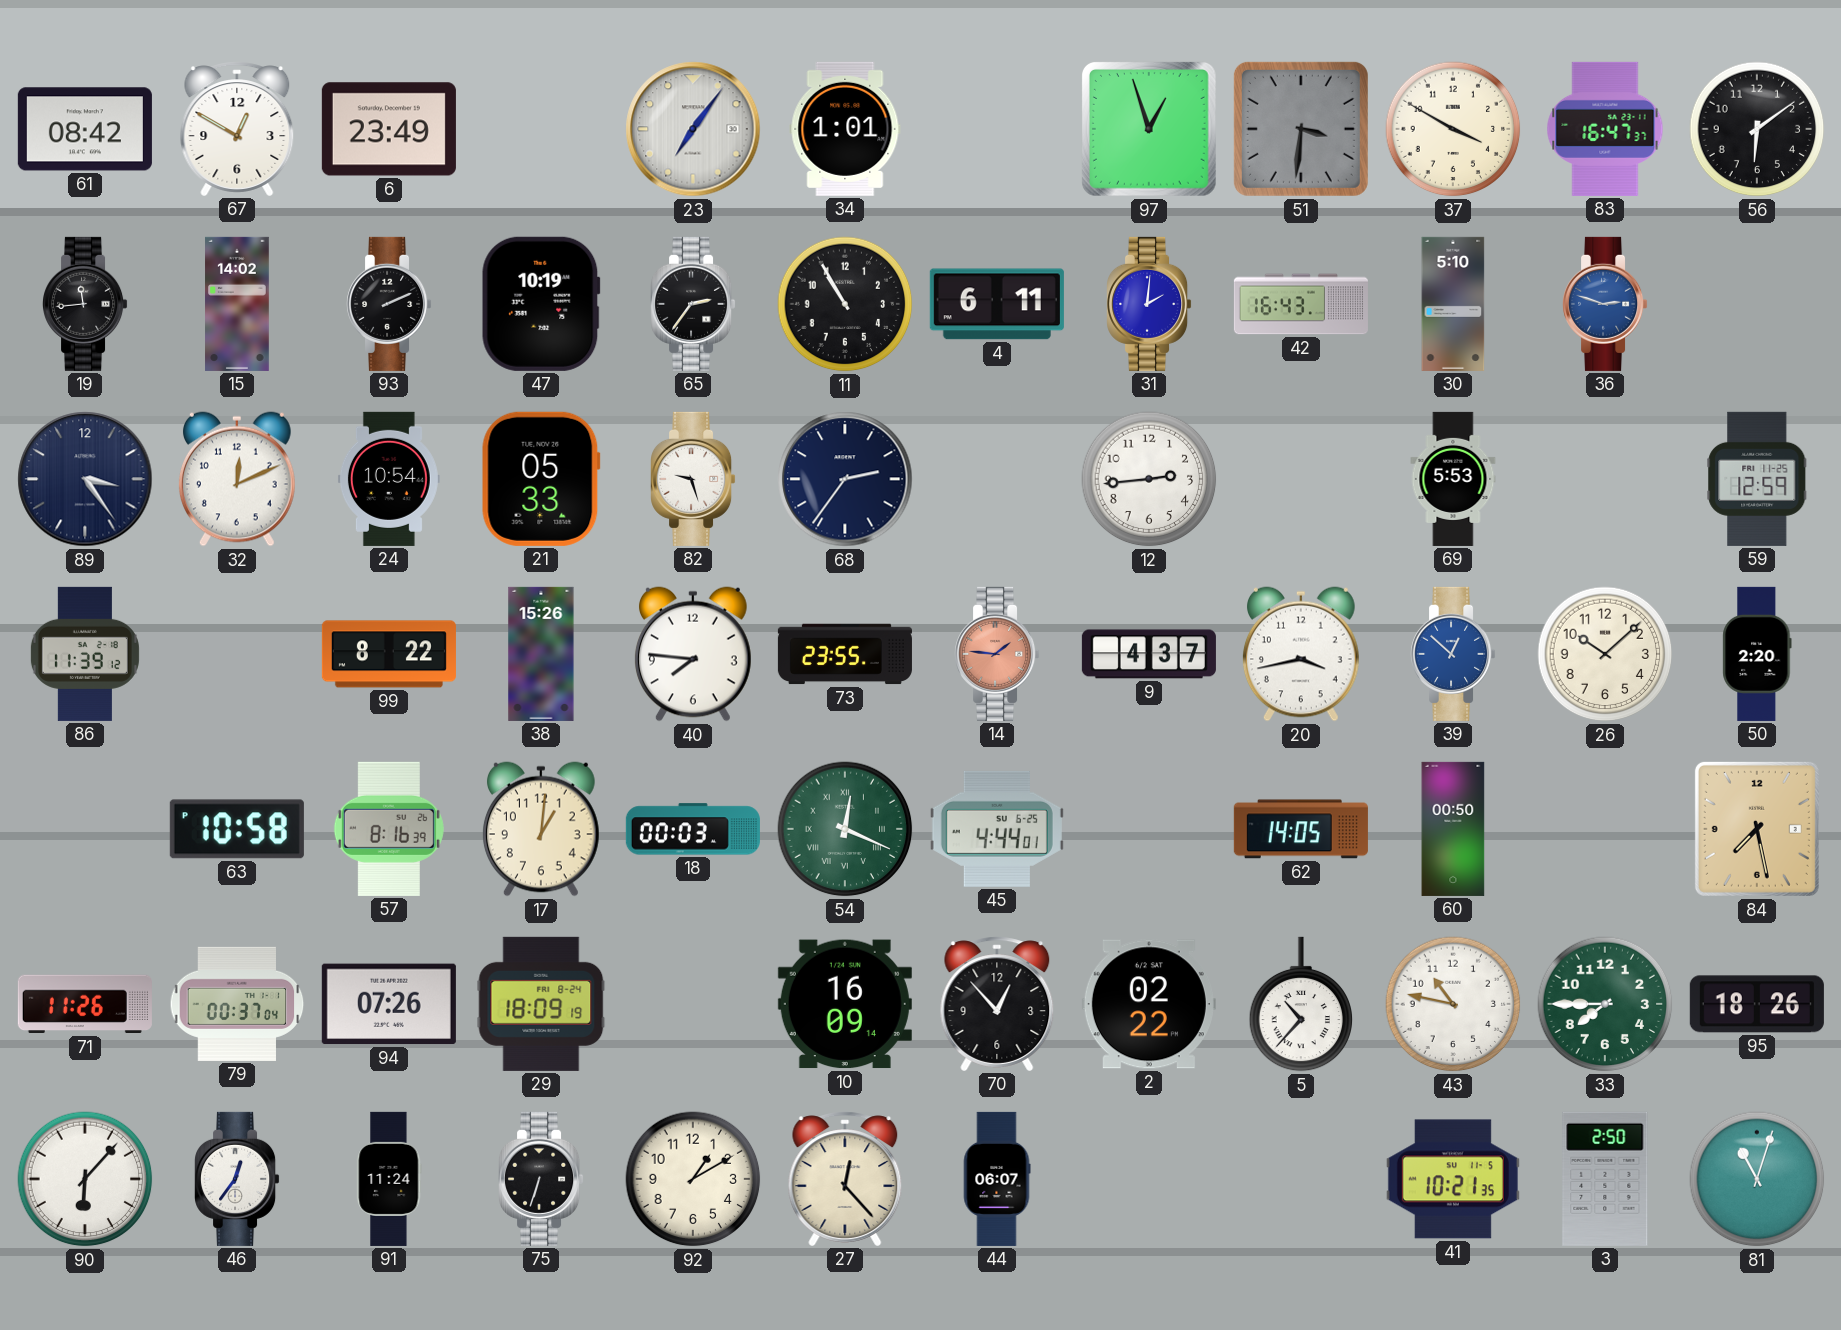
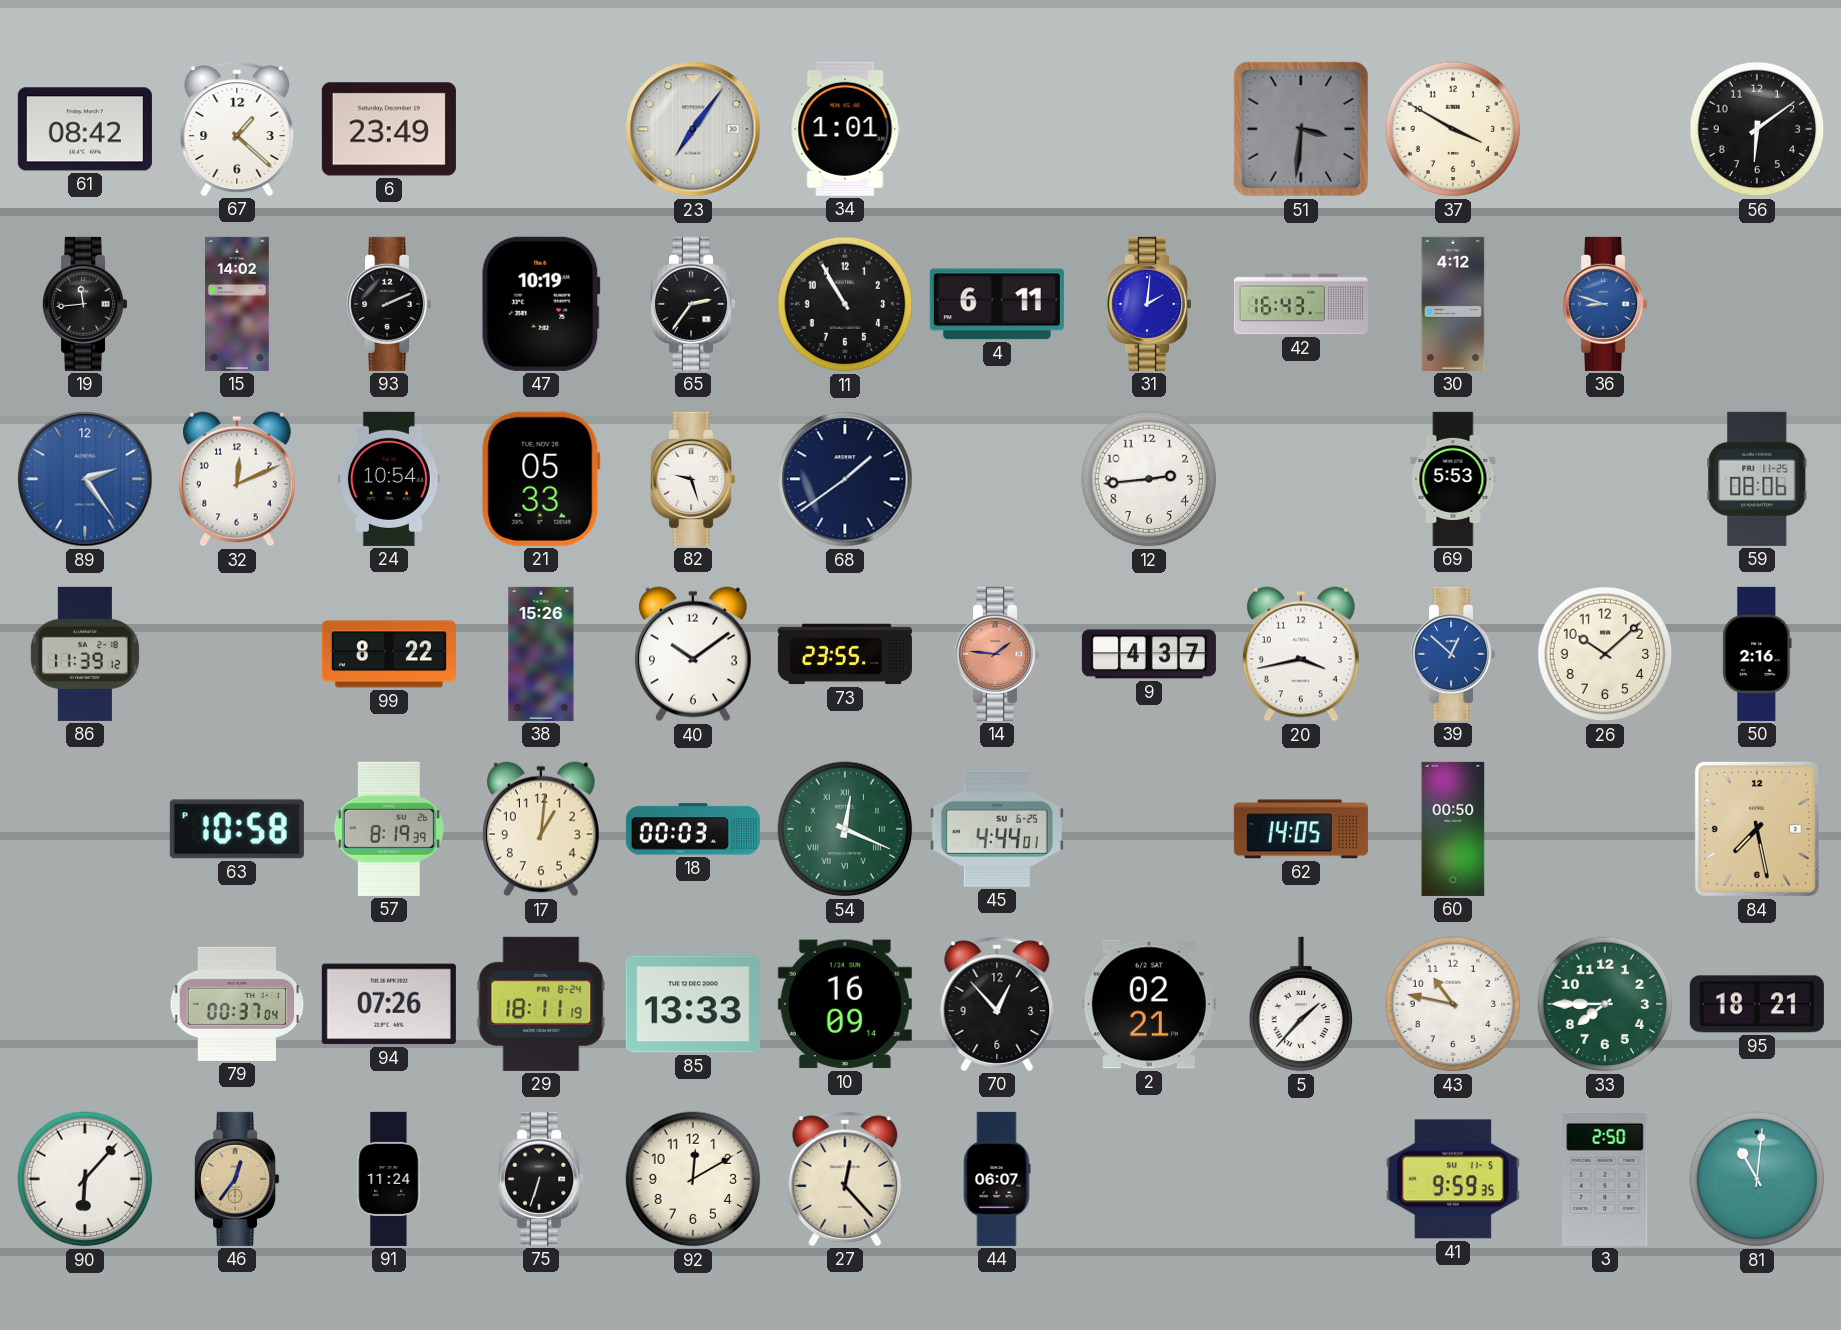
67: 12:50 -> 1:22 (237, 129)
97: 12:57 -> none (1149, 129)
83: 16:47 -> none (1605, 129)
30: 5:10 -> 4:12 (1453, 304)
36: 2:48 -> 8:48 (1606, 304)
89: 3:24 -> 2:24 (85, 479)
89 dial: navy -> blue (85, 479)
68: 2:36 -> 1:39 (845, 479)
59: 12:59 -> 08:06 (1757, 479)
40: 7:46 -> 10:09 (693, 654)
50: 2:20 -> 2:16 (1757, 654)
57: 8:16 -> 8:19 (389, 829)
71: 11:26 -> none (85, 1004)
29: 18:09 -> 18:11 (541, 1004)
85: none -> 13:33 (693, 1004)
2: 02:22 -> 02:21 (1149, 1004)
5: 10:37 -> 1:37 (1301, 1004)
95: 18:26 -> 18:21 (1757, 1004)
46 dial: white -> champagne (238, 1179)
92: 1:10 -> 12:10 (693, 1179)
41: 10:21 -> 9:59 (1453, 1179)
81: 11:03 -> 11:01 (1757, 1179)
